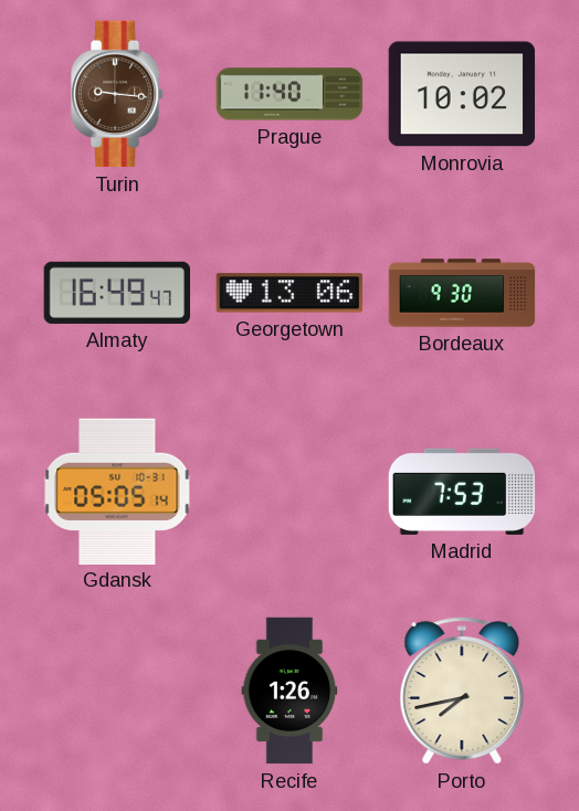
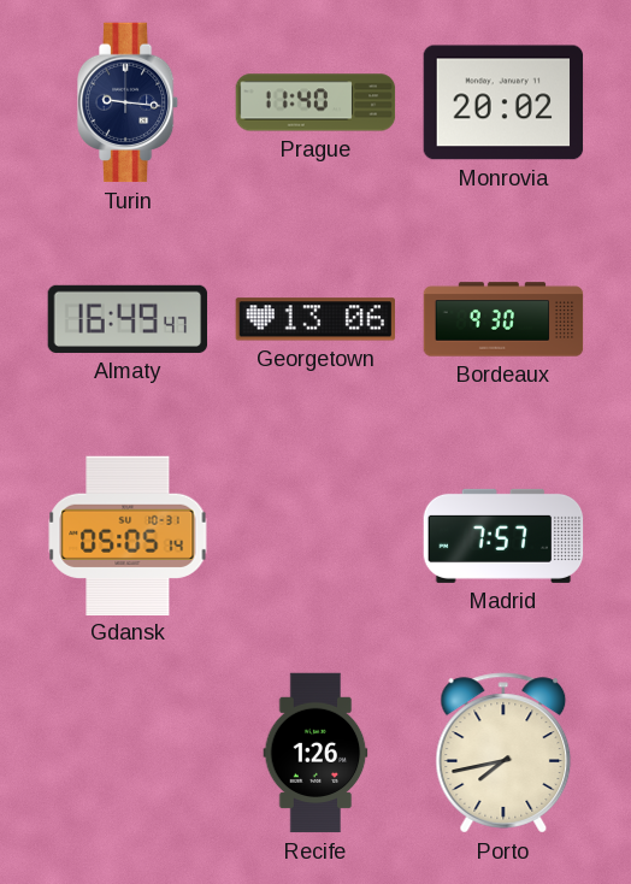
Turin dial: brown -> navy (128, 102)
Monrovia: 10:02 -> 20:02 (503, 102)
Madrid: 7:53 -> 7:57 (503, 536)
